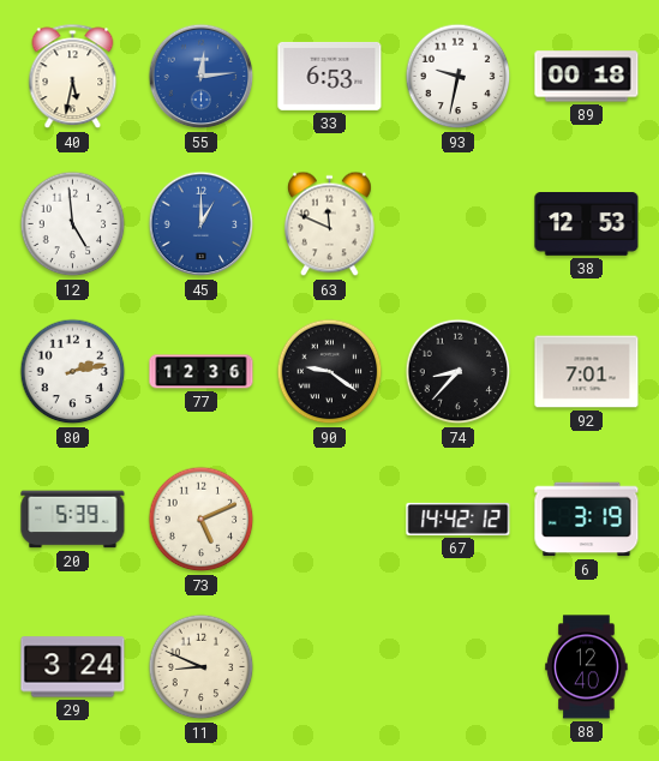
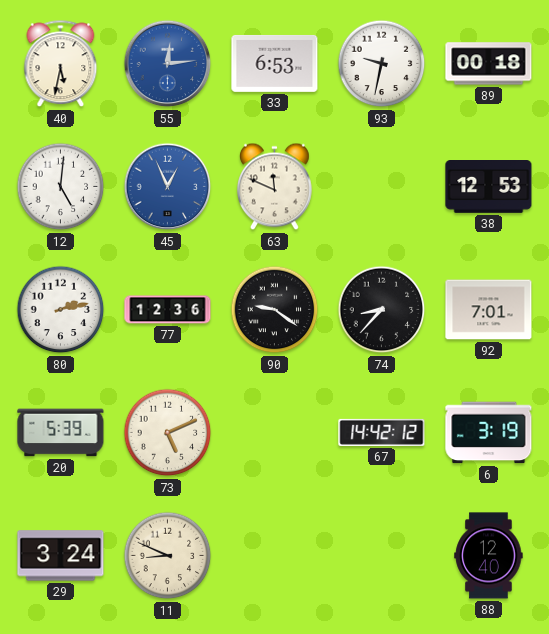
12: 4:59 -> 5:01 (61, 187)
45: 1:00 -> 12:56 (168, 187)
